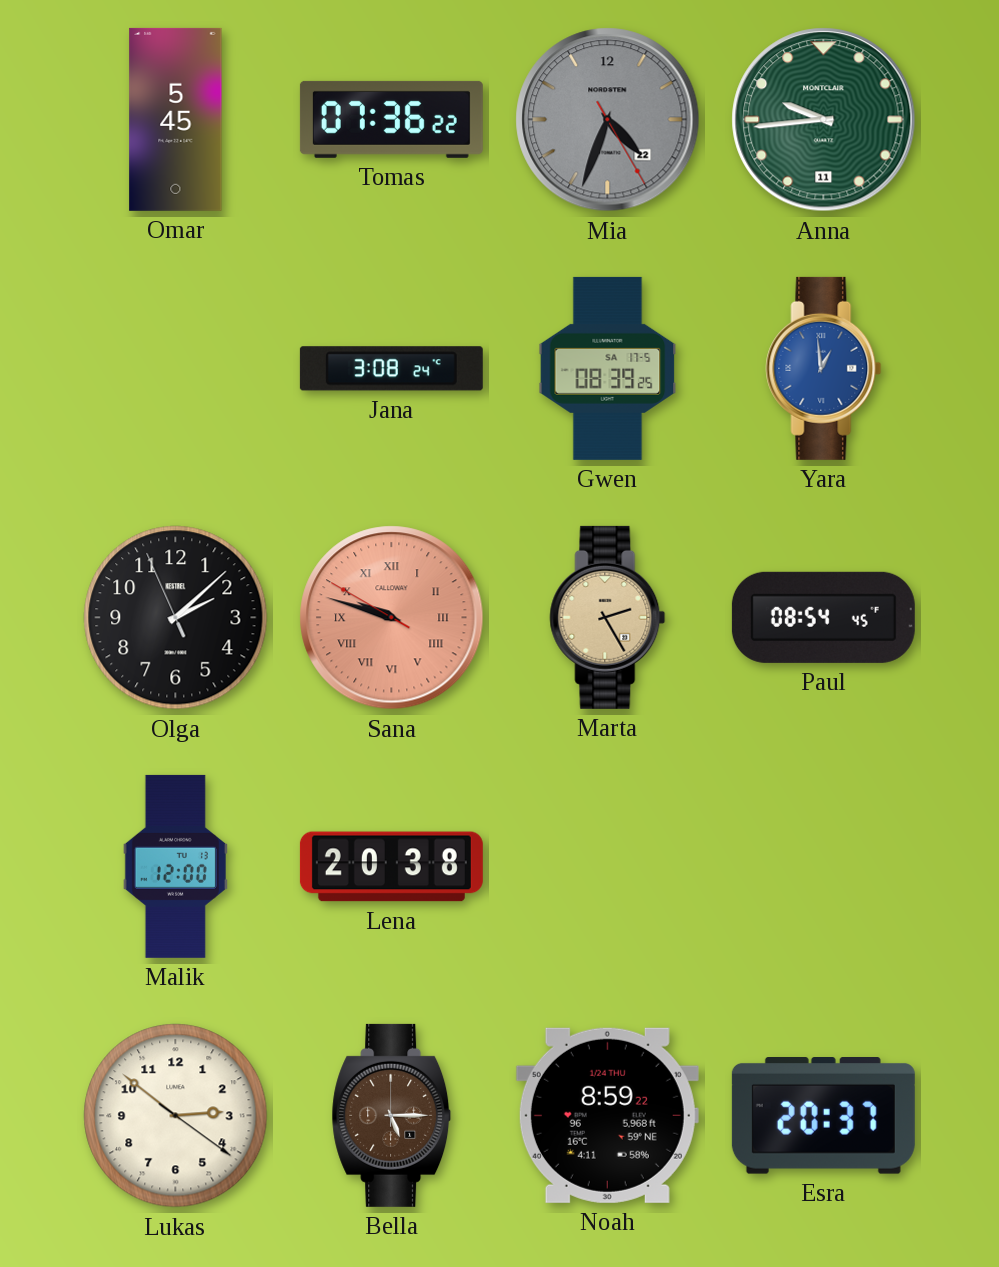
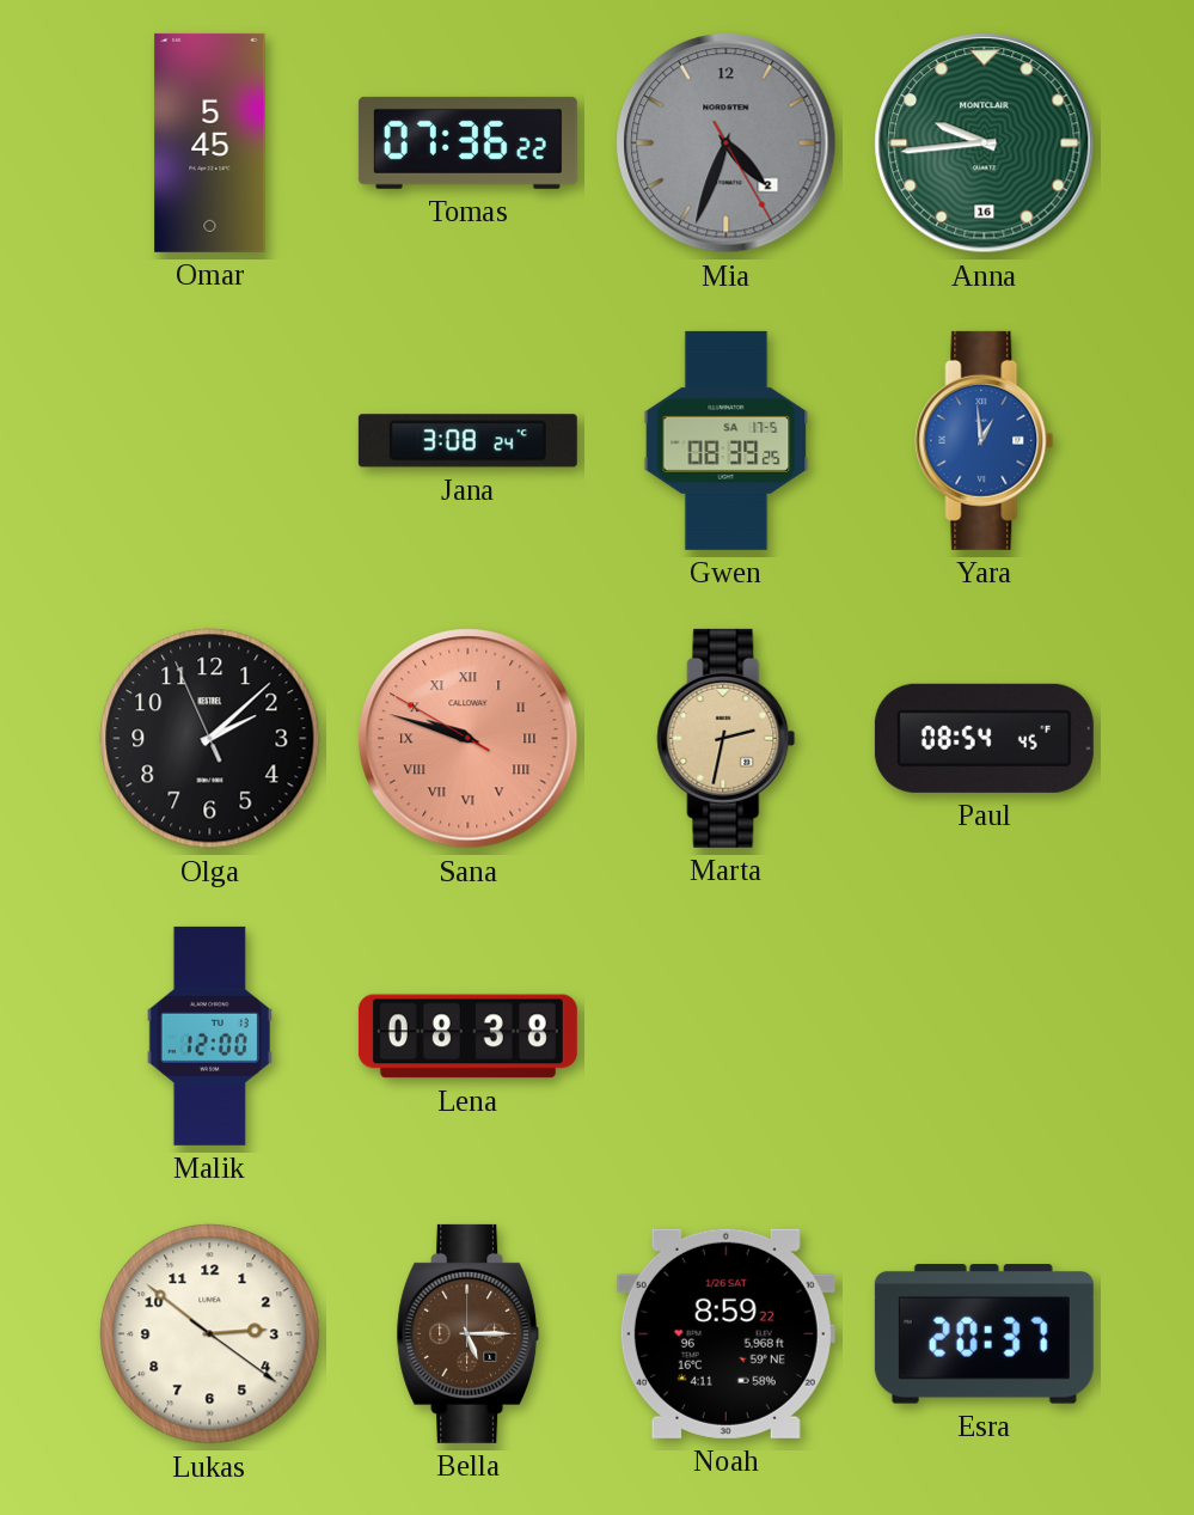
Mia date: 22 -> 2 (727, 143)
Anna date: 11 -> 16 (985, 143)
Marta: 2:25 -> 2:32 (727, 738)
Lena: 20:38 -> 08:38 (467, 1037)
Noah date: 1/24 THU -> 1/26 SAT (725, 1333)
